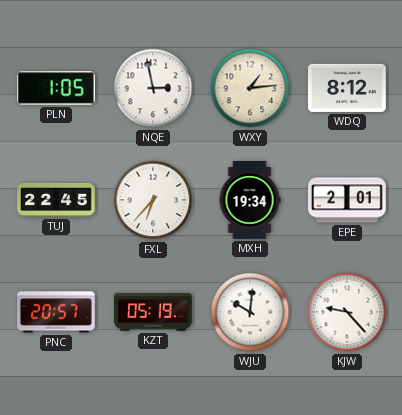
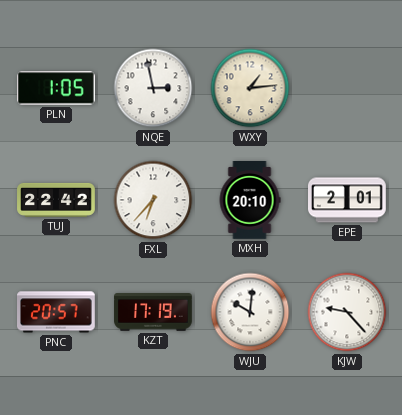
WDQ: 8:12 -> none (348, 88)
TUJ: 22:45 -> 22:42 (56, 200)
MXH: 19:34 -> 20:10 (250, 200)
KZT: 05:19 -> 17:19 (153, 313)
